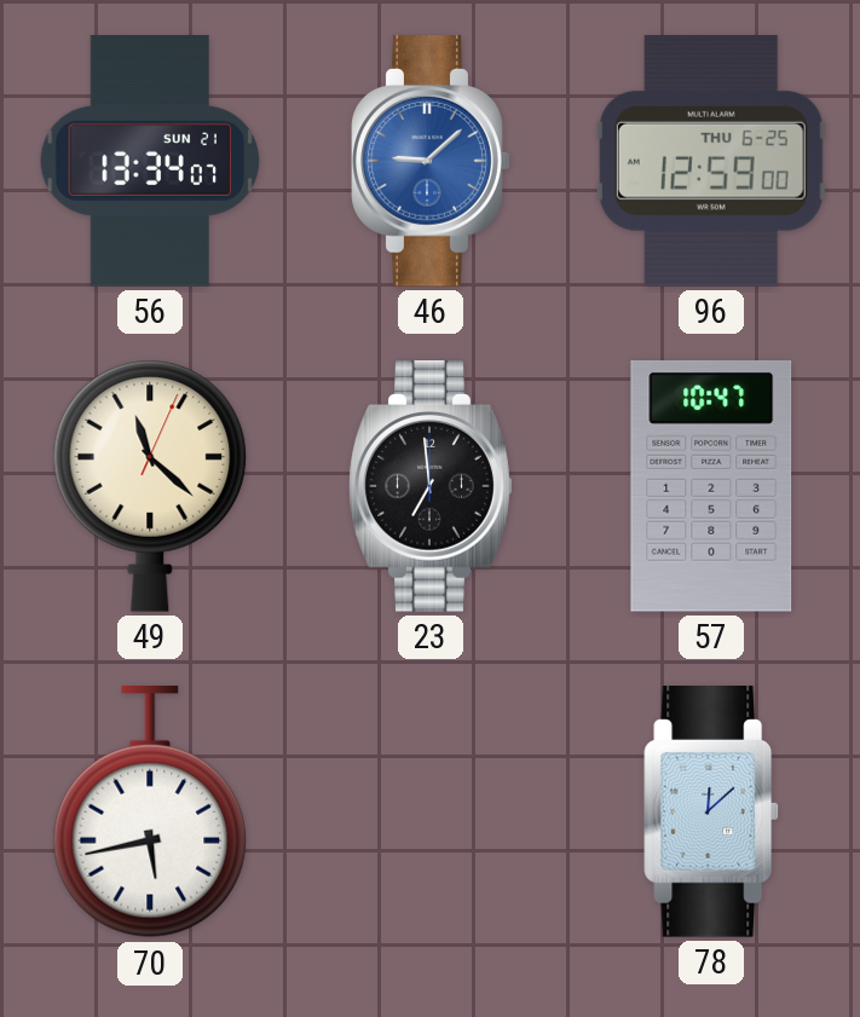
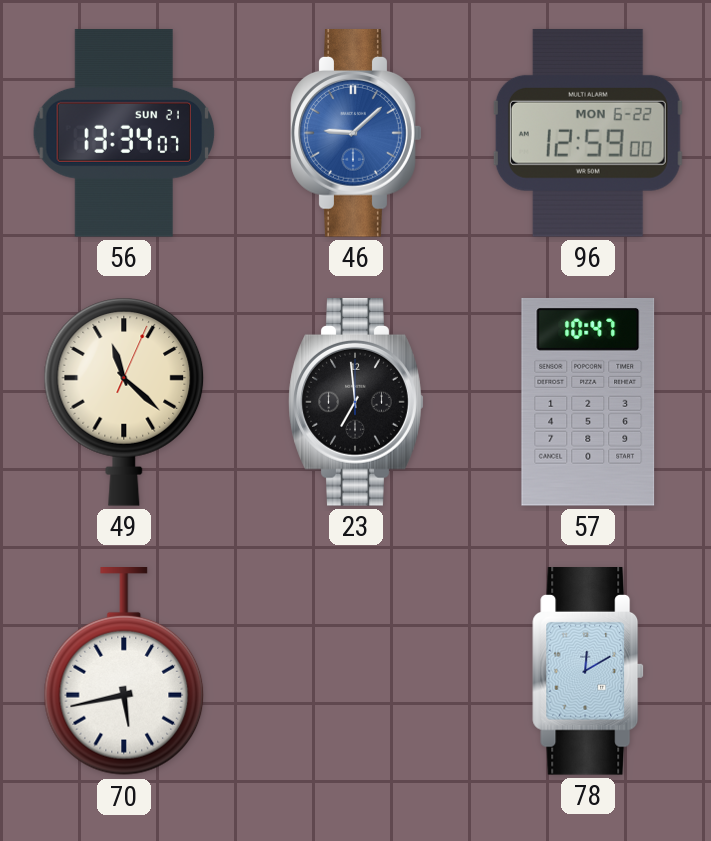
96 date: THU 6-25 -> MON 6-22 (588, 133)
78: 12:08 -> 12:10 (589, 672)
